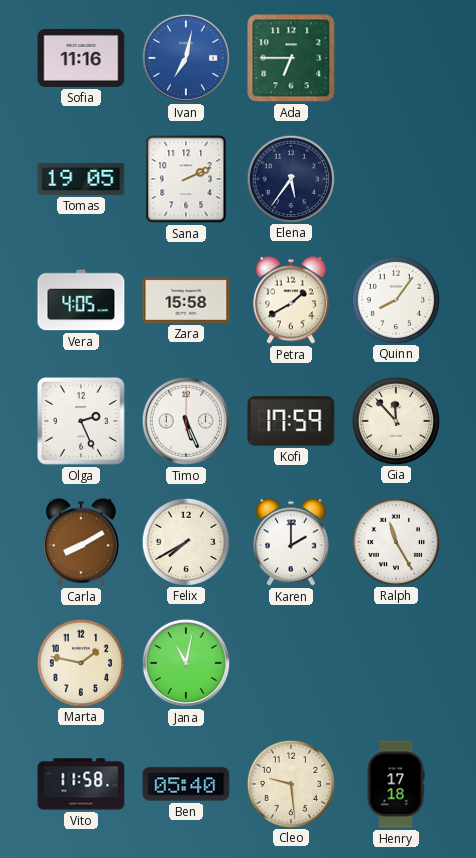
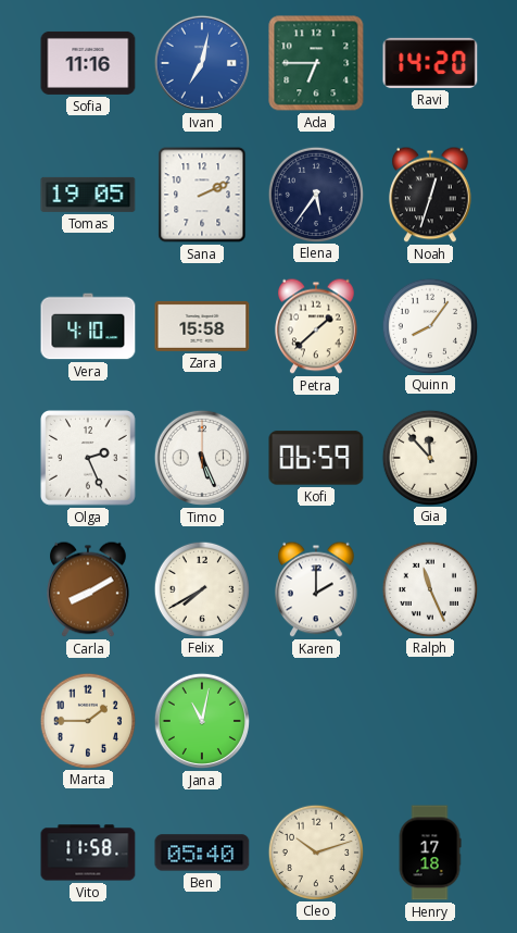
Ravi: none -> 14:20 (430, 63)
Noah: none -> 12:33 (431, 195)
Vera: 4:05 -> 4:10 (88, 326)
Petra: 1:40 -> 1:38 (317, 326)
Kofi: 17:59 -> 06:59 (316, 458)
Ralph: 11:25 -> 11:26 (429, 588)
Marta: 1:47 -> 1:45 (87, 720)
Cleo: 9:29 -> 10:12 (315, 851)
